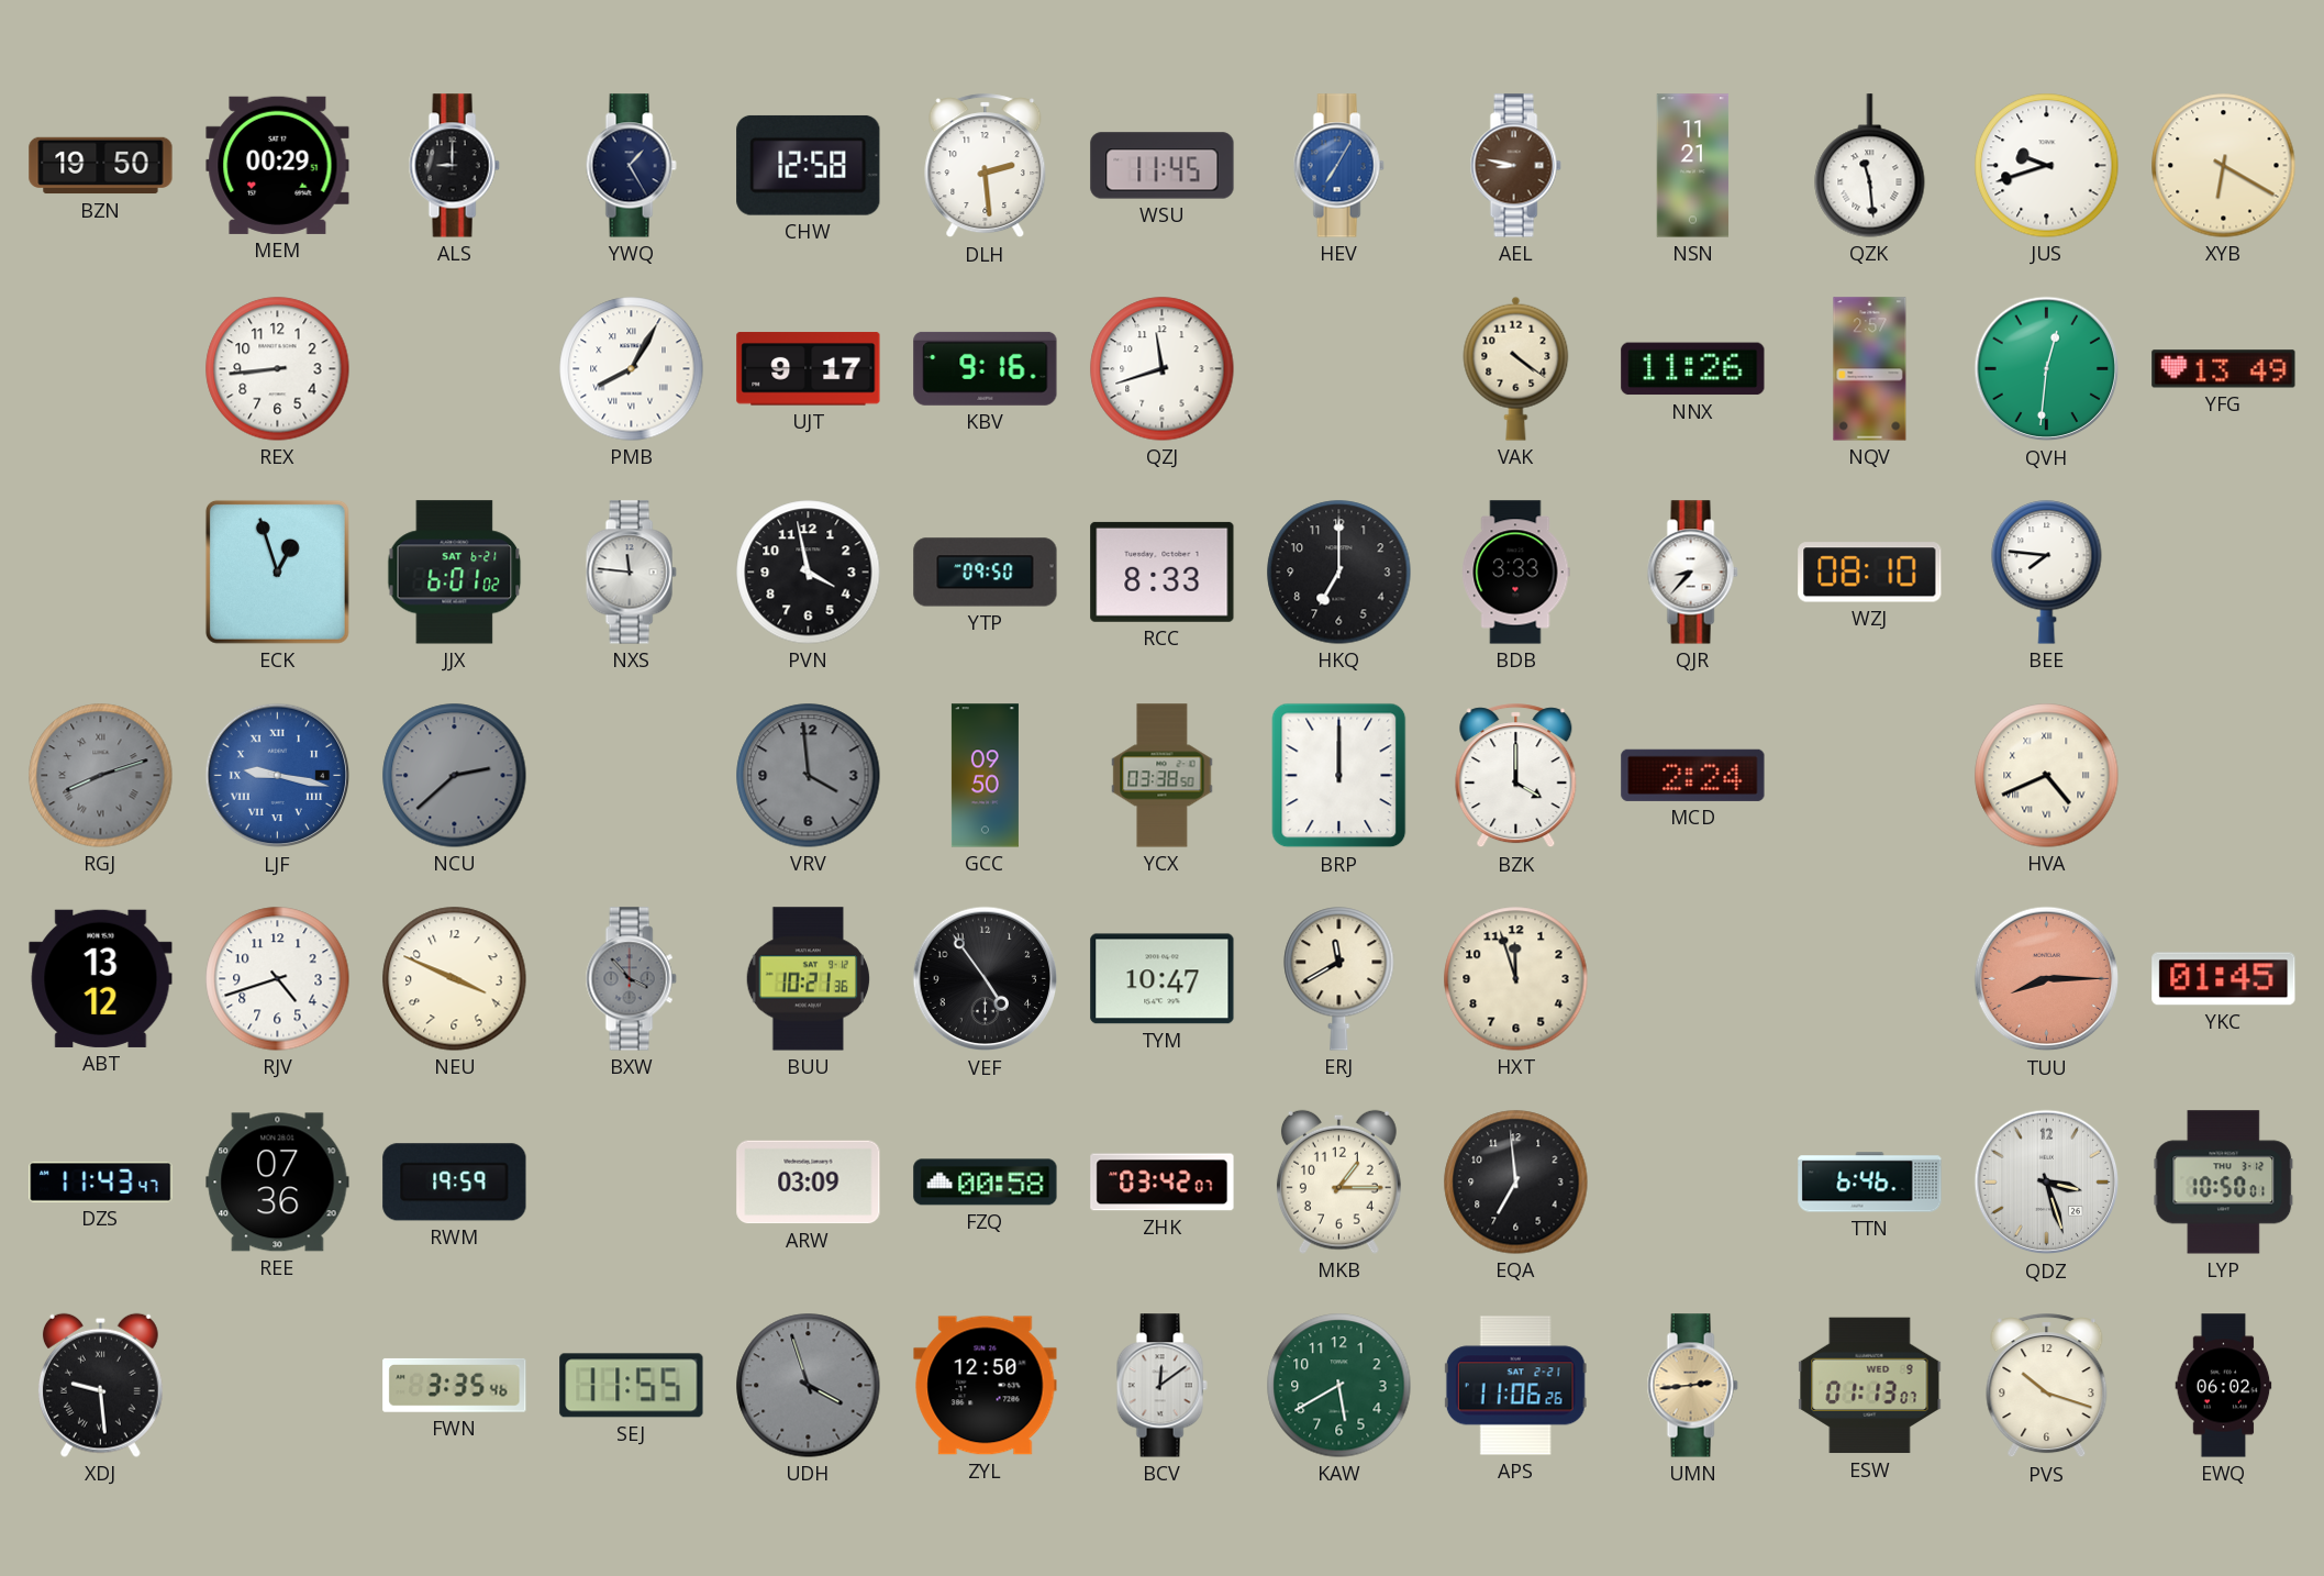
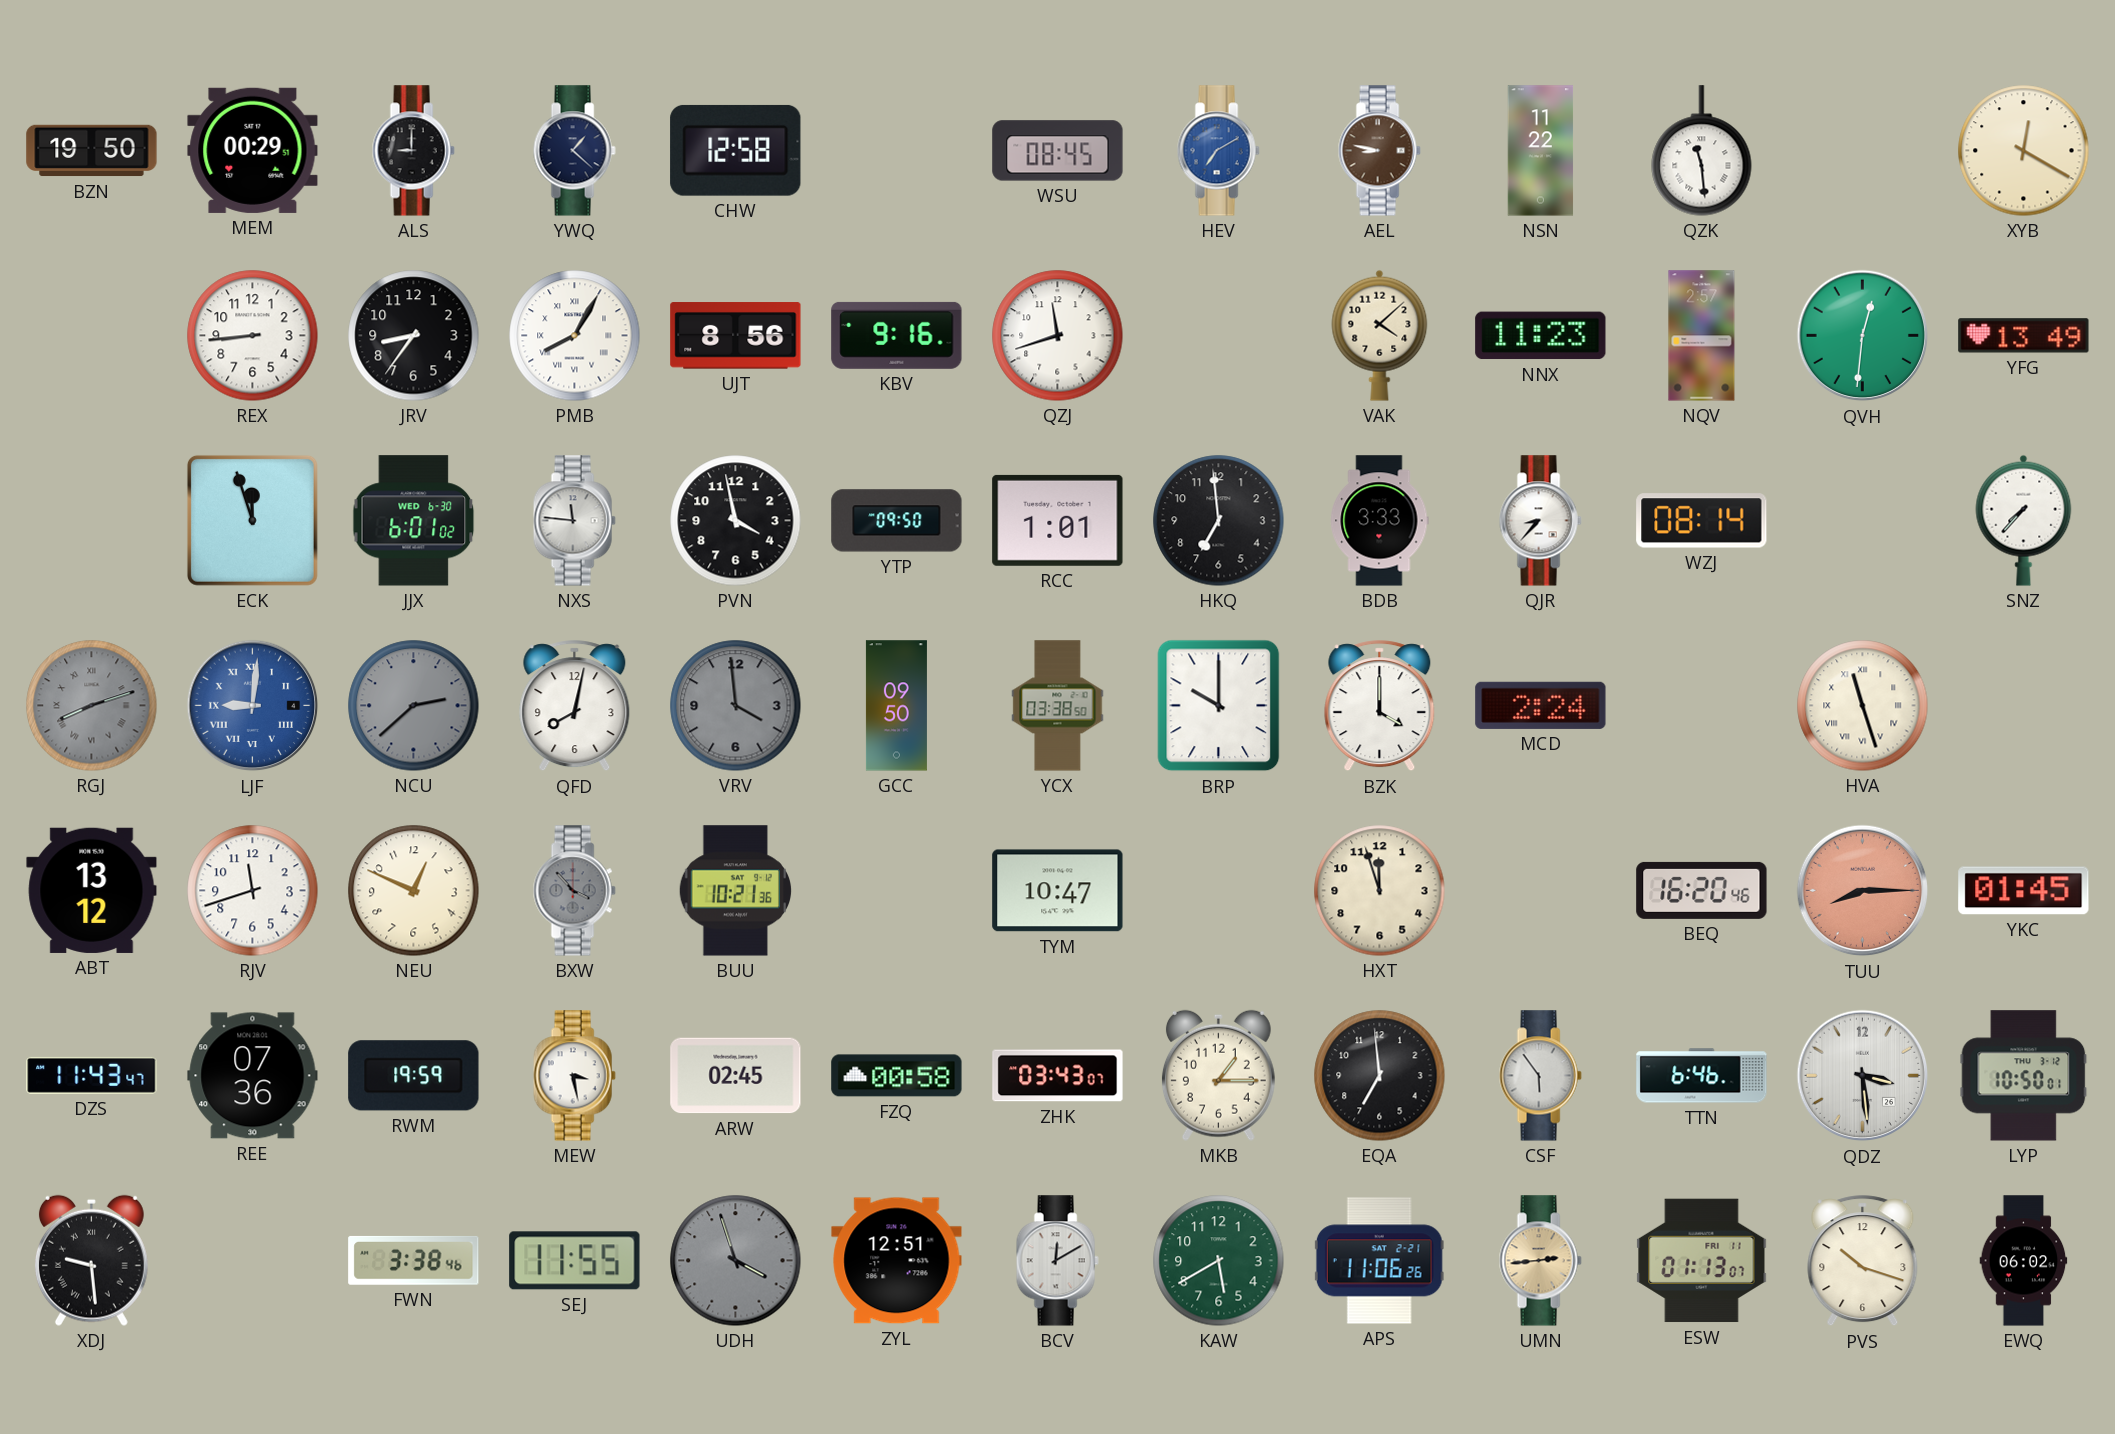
YWQ: 1:25 -> 1:22 (574, 151)
DLH: 2:29 -> none (986, 166)
WSU: 11:45 -> 08:45 (1058, 151)
HEV: 7:05 -> 7:10 (1218, 151)
NSN: 11:21 -> 11:22 (1541, 151)
JUS: 9:42 -> none (2047, 166)
XYB: 6:20 -> 12:20 (2024, 151)
JRV: none -> 8:36 (414, 336)
UJT: 9:17 -> 8:56 (736, 336)
VAK: 4:21 -> 4:08 (1380, 335)
NNX: 11:26 -> 11:23 (1541, 336)
ECK: 12:57 -> 11:57 (252, 520)
JJX date: SAT 6-21 -> WED 6-30 (414, 521)
RCC: 8:33 -> 1:01 (1058, 520)
HKQ: 7:00 -> 6:59 (1219, 521)
WZJ: 08:10 -> 08:14 (1702, 521)
BEE: 7:46 -> none (2047, 573)
SNZ: none -> 7:37 (2024, 520)
LJF: 9:17 -> 9:01 (253, 706)
QFD: none -> 8:02 (575, 706)
BRP: 12:00 -> 10:00 (1219, 706)
HVA: 4:41 -> 11:27 (1863, 706)
RJV: 4:42 -> 11:42 (253, 891)
NEU: 3:49 -> 12:49 (414, 891)
VEF: 4:54 -> none (986, 979)
ERJ: 11:40 -> none (1339, 979)
BEQ: none -> 16:20 (1702, 890)
MEW: none -> 3:28 (574, 1076)
ARW: 03:09 -> 02:45 (736, 1076)
ZHK: 03:42 -> 03:43 (1058, 1076)
CSF: none -> 5:54 (1540, 1076)
QDZ: 3:27 -> 3:29 (1863, 1076)
FWN: 3:35 -> 3:38 (414, 1260)
ZYL: 12:50 -> 12:51 (897, 1261)
BCV: 12:09 -> 12:10 (1057, 1261)
ESW date: WED 9 -> FRI 11 (1702, 1261)
